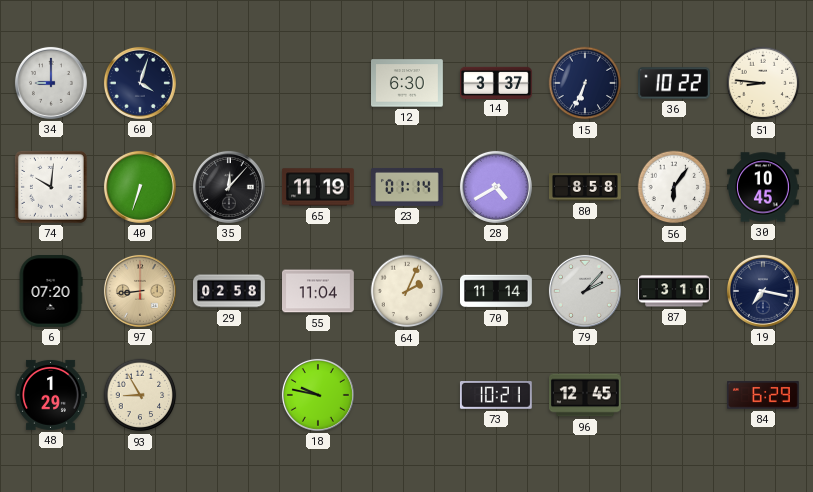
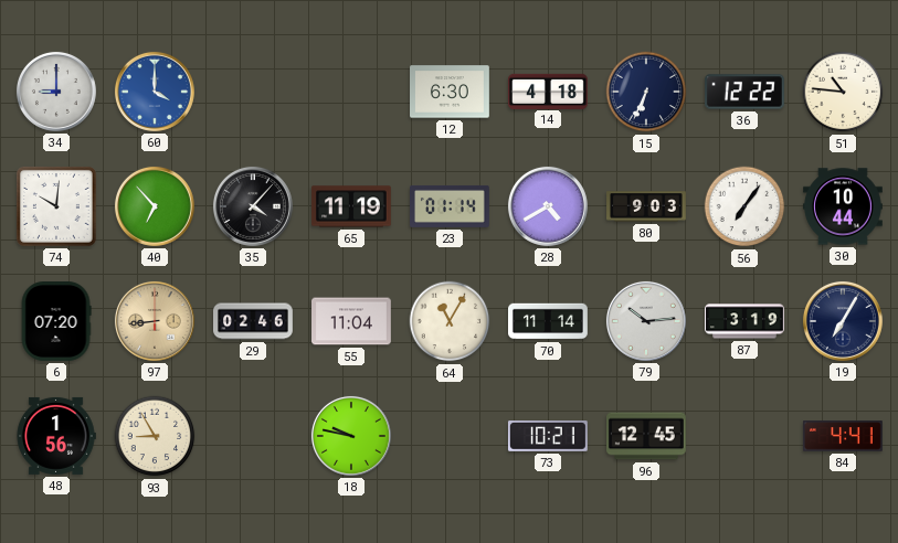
60: 4:03 -> 4:00 (155, 92)
60 dial: navy -> blue (155, 92)
14: 3:37 -> 4:18 (549, 91)
36: 10:22 -> 12:22 (746, 92)
51: 8:46 -> 10:46 (843, 92)
40: 6:33 -> 6:53 (155, 206)
35: 12:07 -> 4:07 (253, 206)
80: 8:58 -> 9:03 (647, 206)
56: 6:06 -> 7:06 (744, 206)
30: 10:45 -> 10:44 (844, 206)
29: 02:58 -> 02:46 (254, 321)
64: 2:04 -> 11:05 (450, 321)
79: 2:07 -> 10:14 (646, 321)
87: 3:10 -> 3:19 (746, 321)
19: 7:17 -> 7:05 (843, 321)
48: 1:29 -> 1:56 (56, 436)
84: 6:29 -> 4:41 (844, 436)
